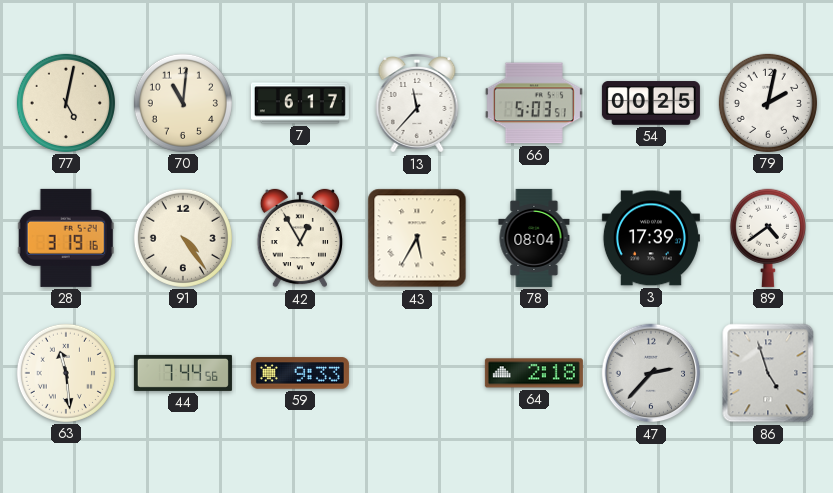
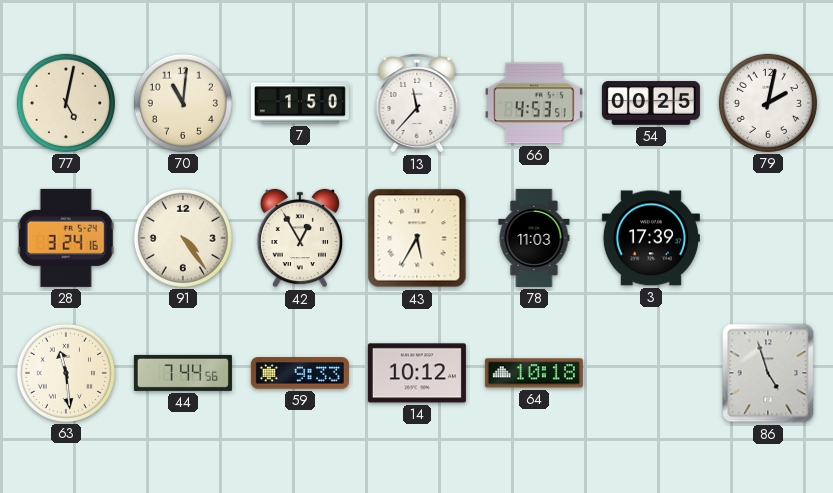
7: 6:17 -> 1:50 (300, 103)
66: 5:03 -> 4:53 (534, 103)
28: 3:19 -> 3:24 (66, 238)
78: 08:04 -> 11:03 (534, 238)
89: 4:39 -> none (768, 238)
14: none -> 10:12 (417, 373)
64: 2:18 -> 10:18 (534, 373)
47: 2:37 -> none (651, 373)
